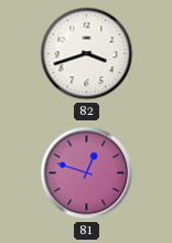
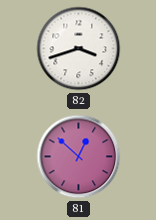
81: 12:48 -> 12:52 (79, 157)
